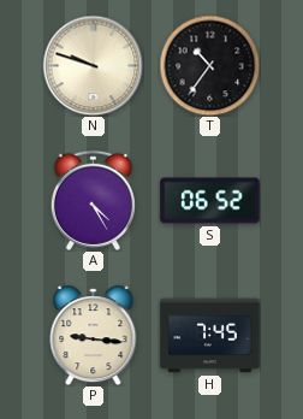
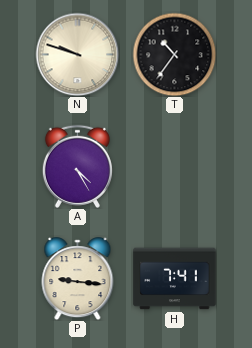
S: 06:52 -> none (210, 201)
H: 7:45 -> 7:41 (175, 279)
